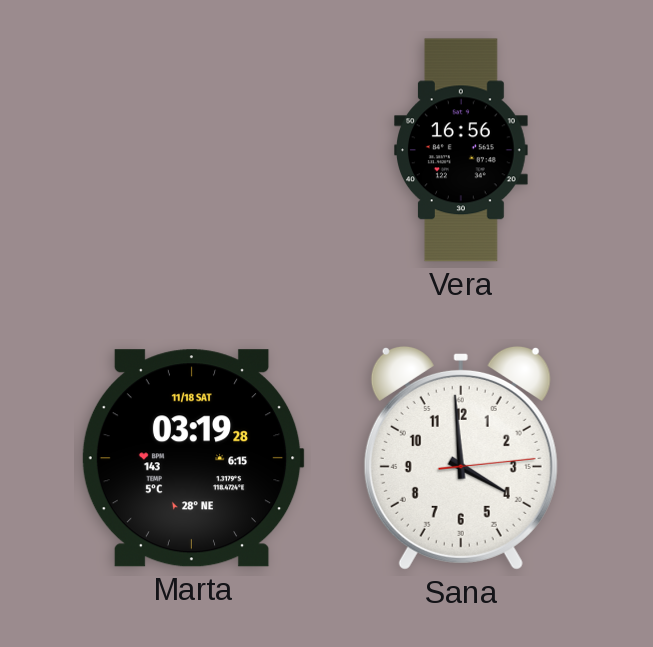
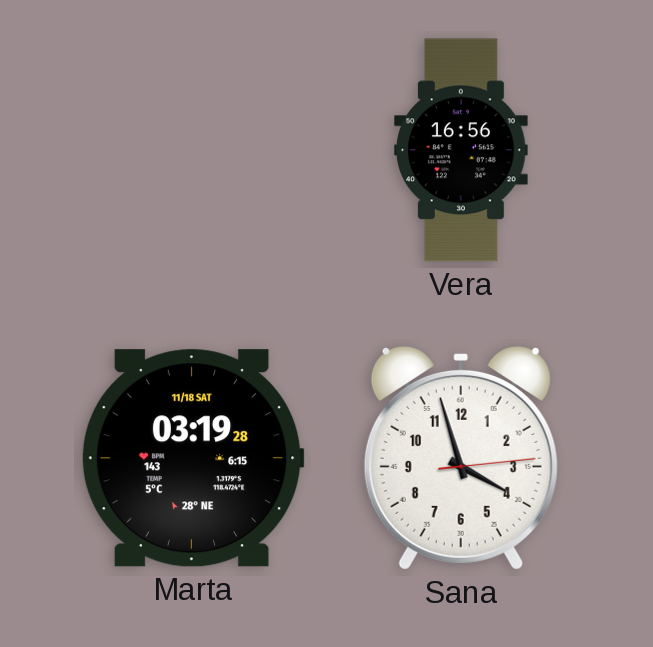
Sana: 3:59 -> 3:57 (461, 458)
